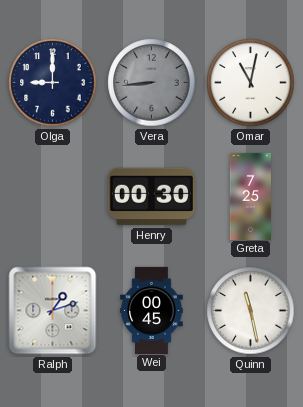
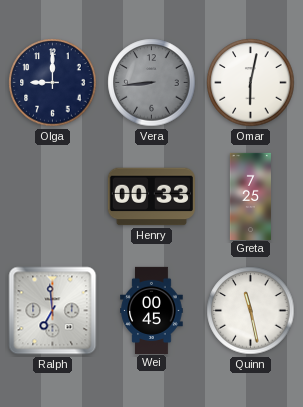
Omar: 11:02 -> 6:02 (251, 83)
Henry: 00:30 -> 00:33 (151, 197)
Ralph: 1:12 -> 6:59 (53, 311)
